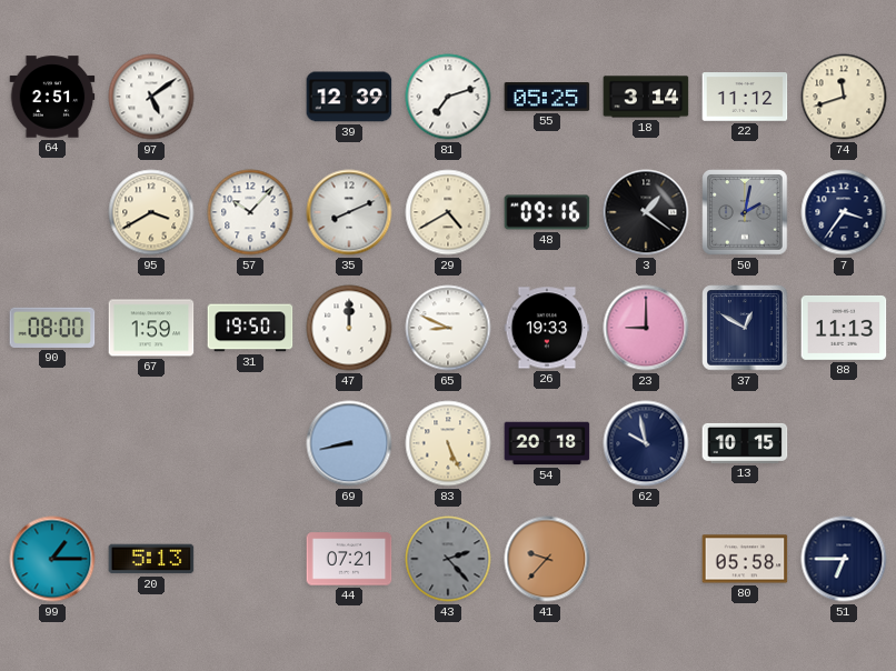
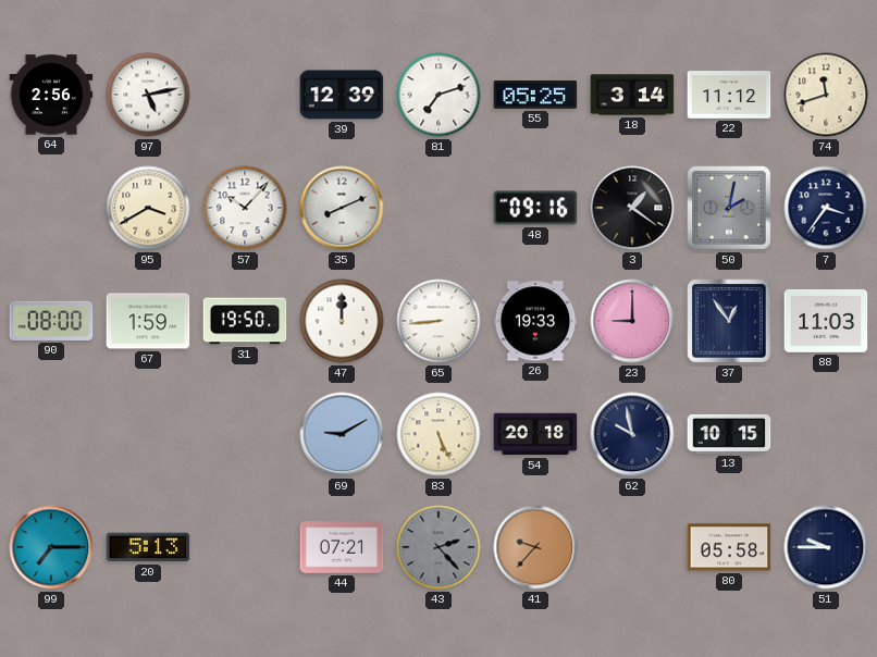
64: 2:51 -> 2:56 (51, 95)
97: 5:09 -> 5:13 (148, 95)
29: 4:40 -> none (448, 212)
65: 8:49 -> 8:44 (439, 321)
37: 12:50 -> 12:54 (729, 321)
88: 11:13 -> 11:03 (826, 321)
69: 8:43 -> 9:10 (342, 434)
99: 1:15 -> 7:15 (51, 547)
51: 6:45 -> 9:45 (826, 547)
